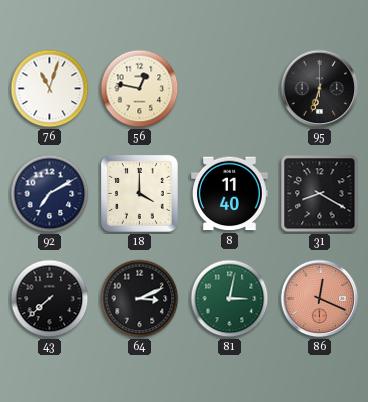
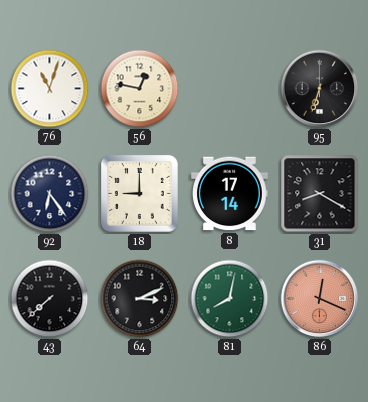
92: 7:10 -> 6:24 (50, 194)
18: 4:00 -> 9:00 (139, 193)
8: 11:40 -> 17:14 (230, 194)
81: 3:02 -> 8:02 (230, 299)
